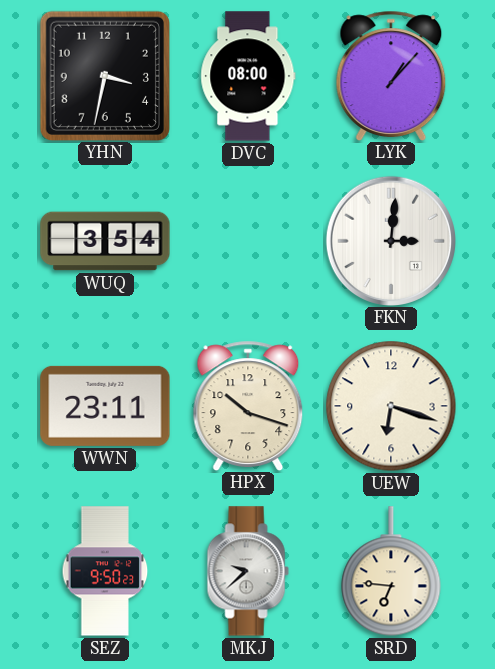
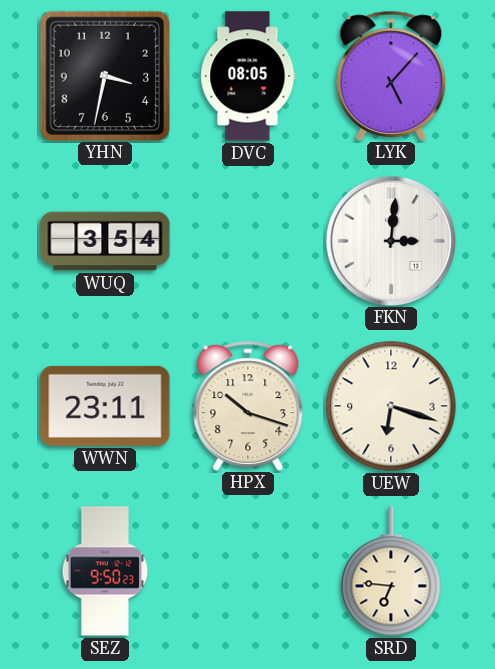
DVC: 08:00 -> 08:05 (248, 76)
LYK: 1:07 -> 5:07 (391, 75)
MKJ: 9:38 -> none (248, 571)
